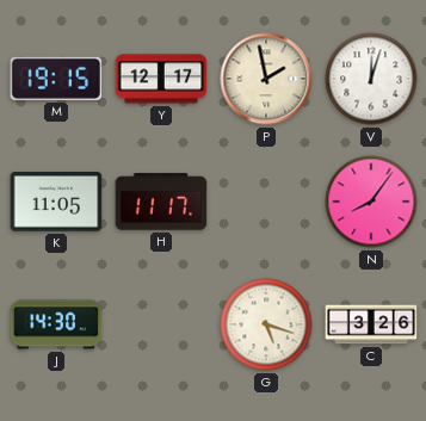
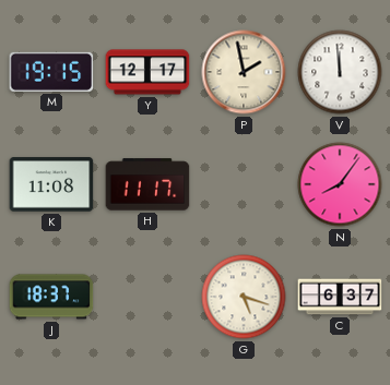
V: 12:03 -> 11:59 (340, 72)
K: 11:05 -> 11:08 (51, 184)
J: 14:30 -> 18:37 (51, 297)
C: 3:26 -> 6:37 (340, 297)
